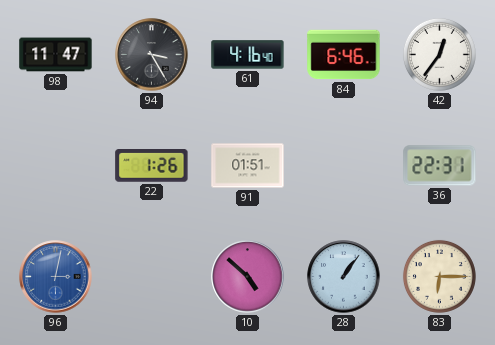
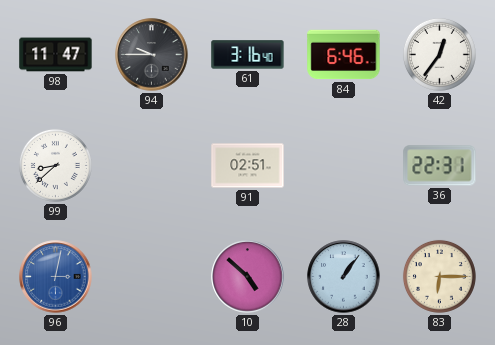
94: 3:25 -> 9:45 (152, 55)
61: 4:16 -> 3:16 (248, 55)
99: none -> 8:38 (55, 165)
22: 1:26 -> none (152, 166)
91: 01:51 -> 02:51 (248, 166)
